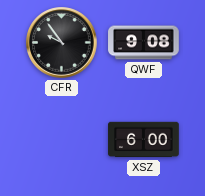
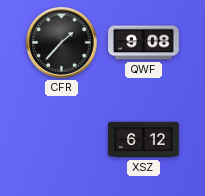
CFR: 9:54 -> 1:37 (62, 43)
XSZ: 6:00 -> 6:12 (144, 140)
